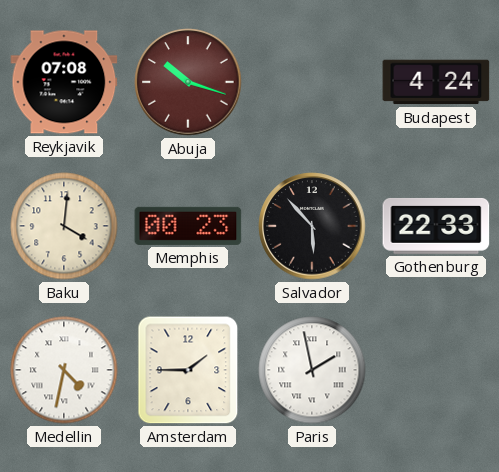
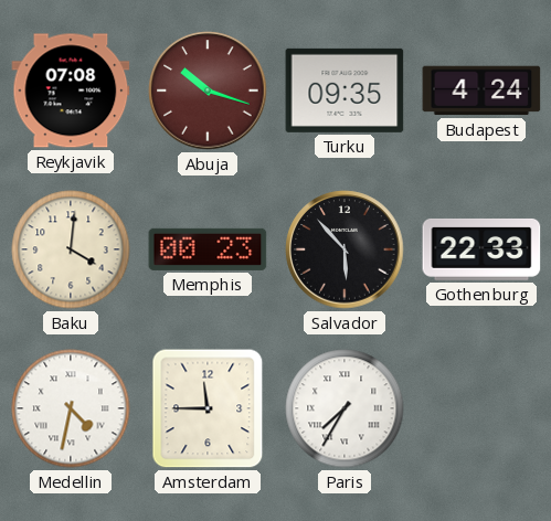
Turku: none -> 09:35 (345, 91)
Amsterdam: 1:45 -> 11:45 (208, 408)
Paris: 1:58 -> 7:35 (345, 408)
